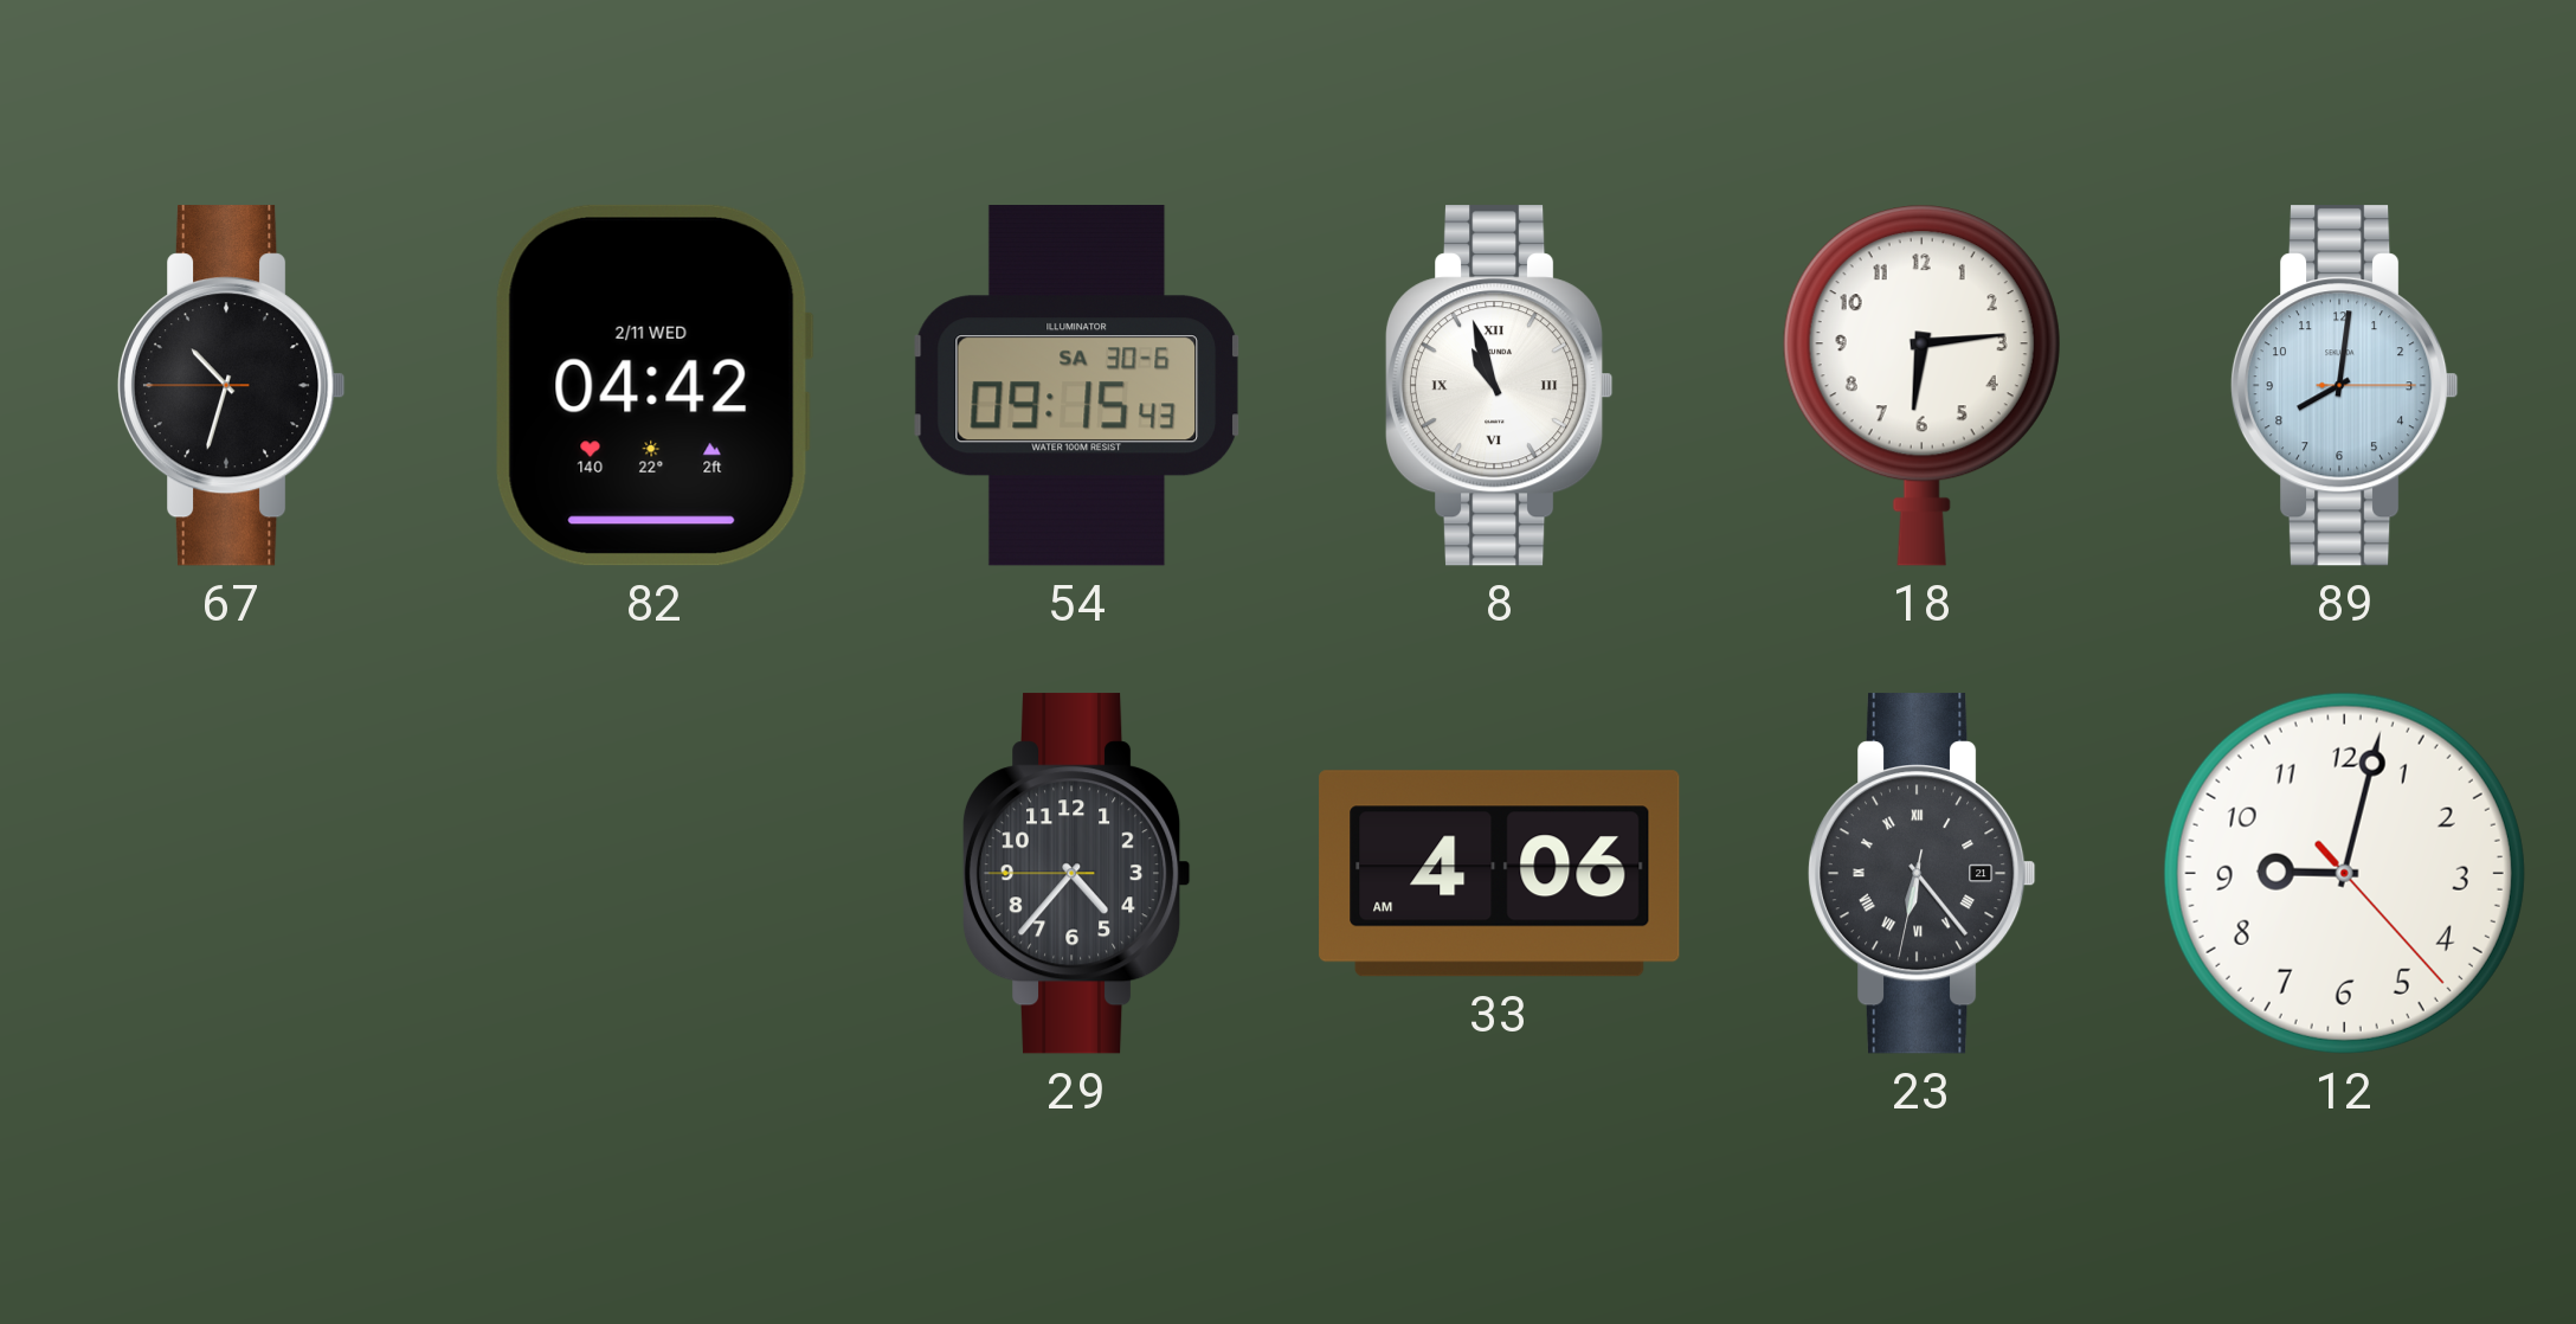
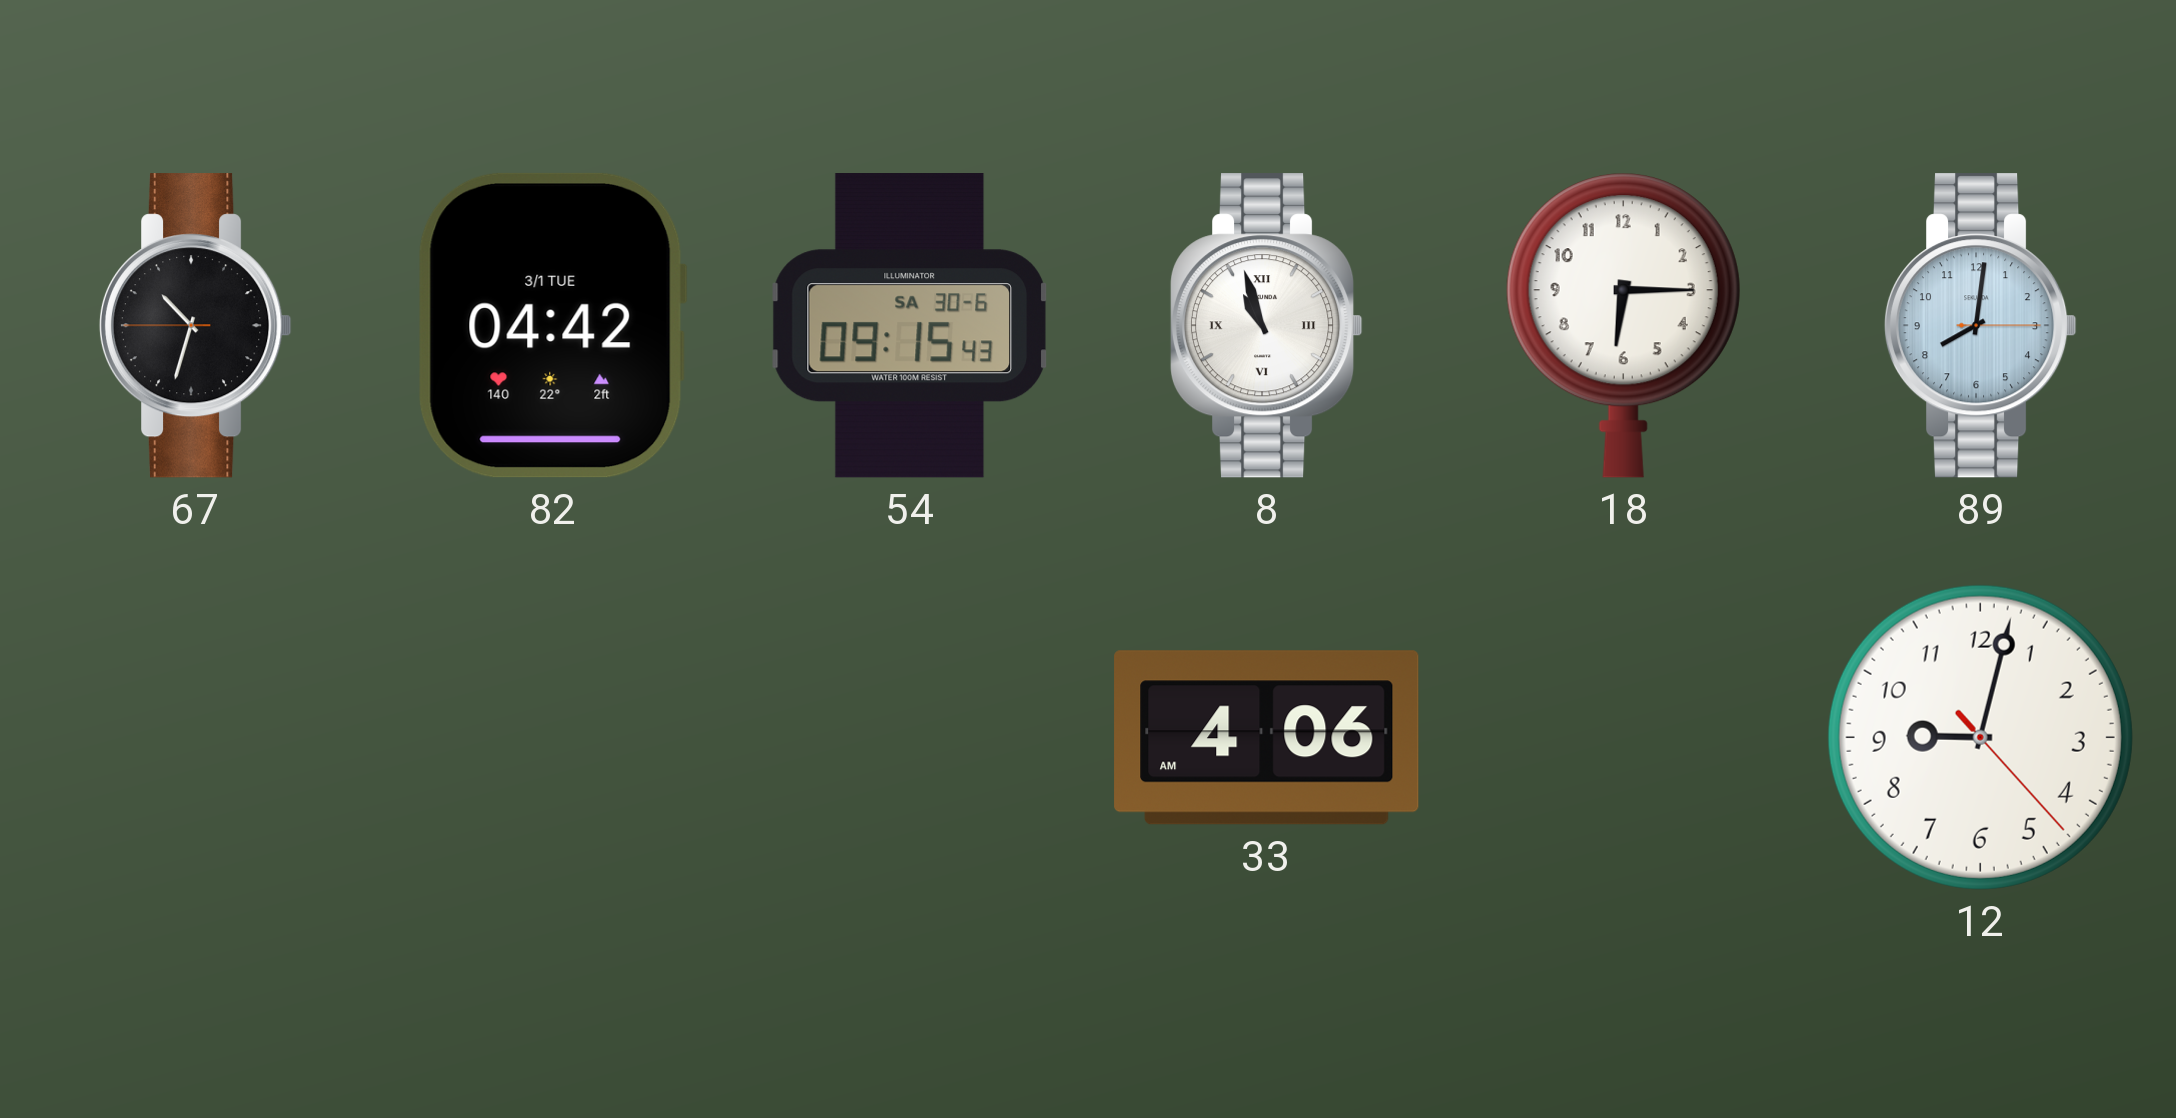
82 date: 2/11 WED -> 3/1 TUE (552, 325)
18: 6:14 -> 6:15 (1623, 325)
29: 4:36 -> none (1076, 874)
23: 6:23 -> none (1921, 874)
